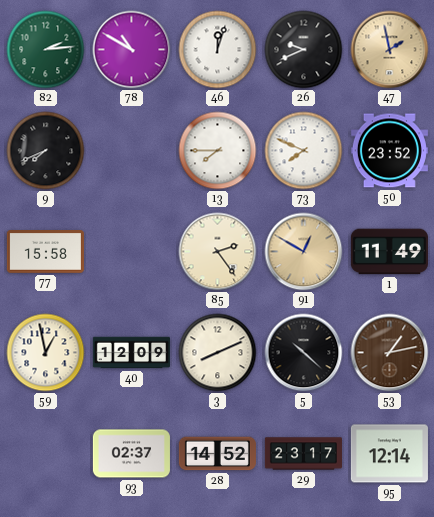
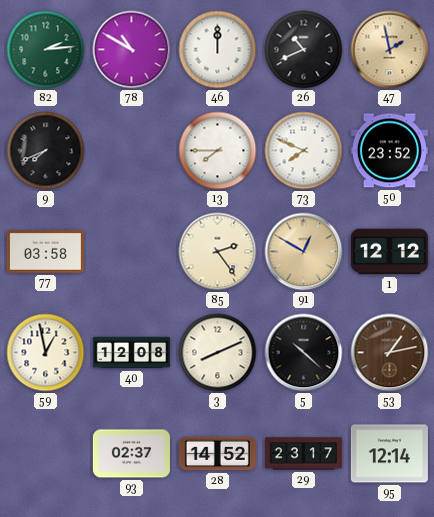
46: 12:03 -> 12:00 (218, 50)
26: 9:41 -> 10:41 (304, 50)
77: 15:58 -> 03:58 (45, 252)
1: 11:49 -> 12:12 (389, 252)
40: 12:09 -> 12:08 (131, 353)
